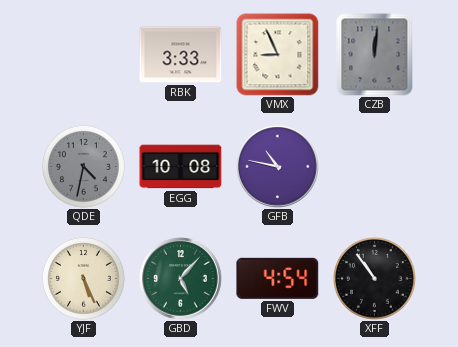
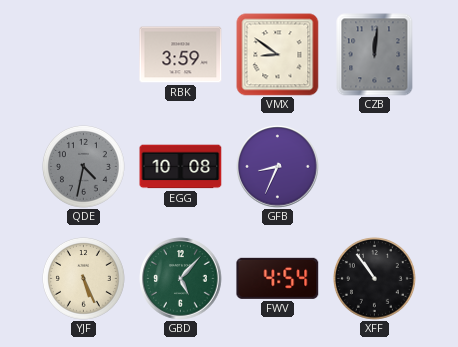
RBK: 3:33 -> 3:59 (181, 55)
VMX: 8:56 -> 8:51 (278, 55)
GFB: 10:47 -> 8:34 (278, 167)
